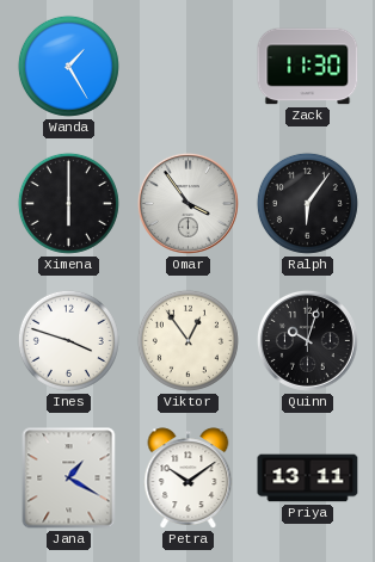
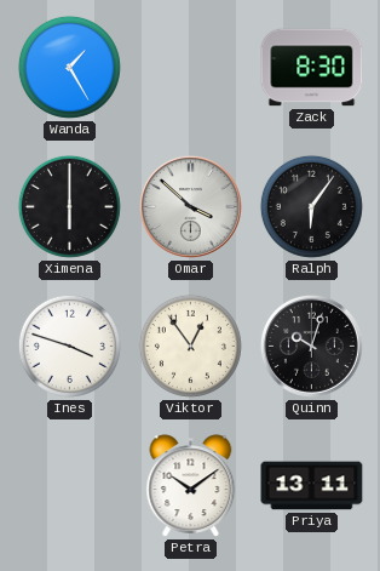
Zack: 11:30 -> 8:30 (312, 68)
Omar: 3:54 -> 3:52 (190, 206)
Jana: 1:20 -> none (69, 478)
